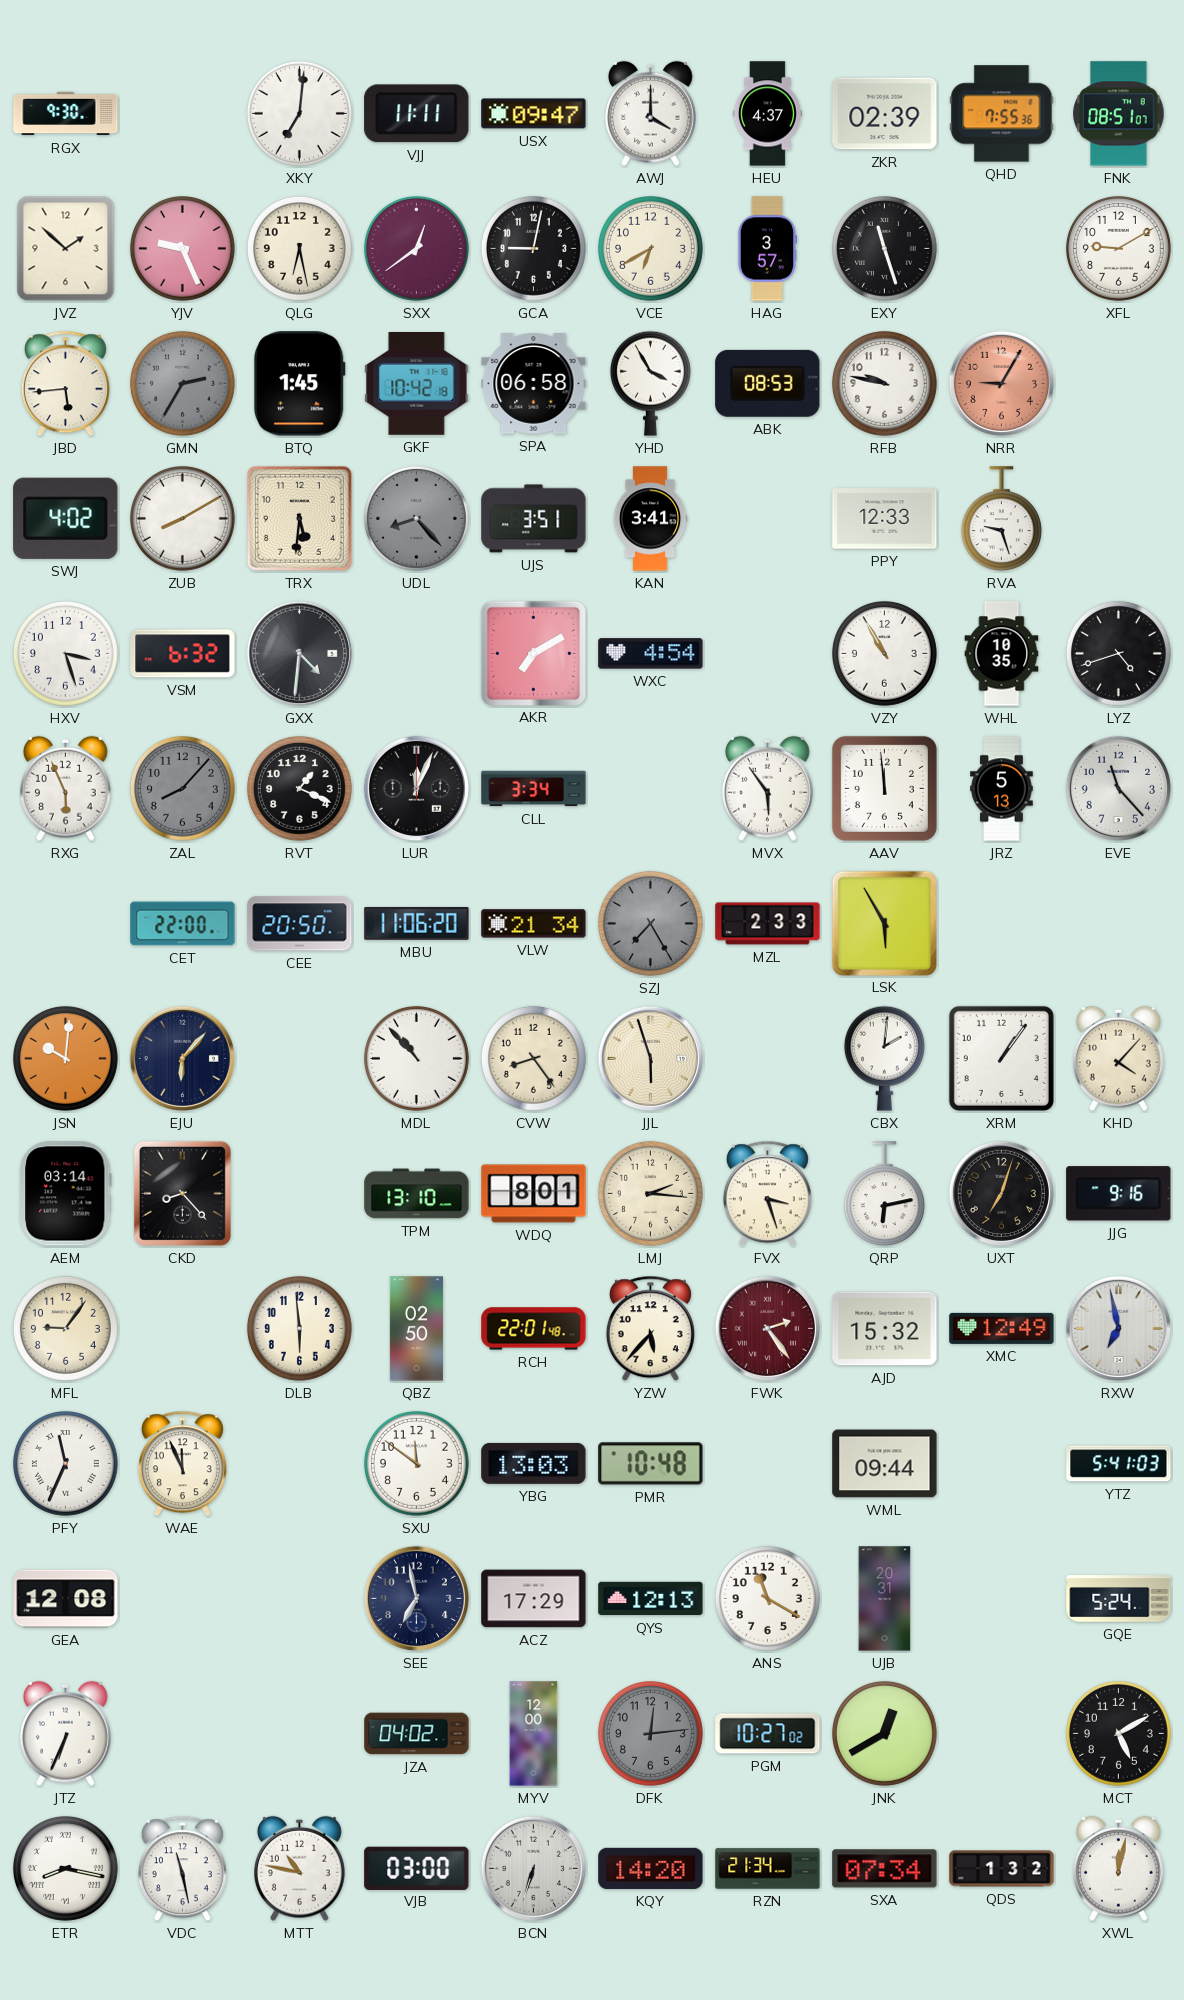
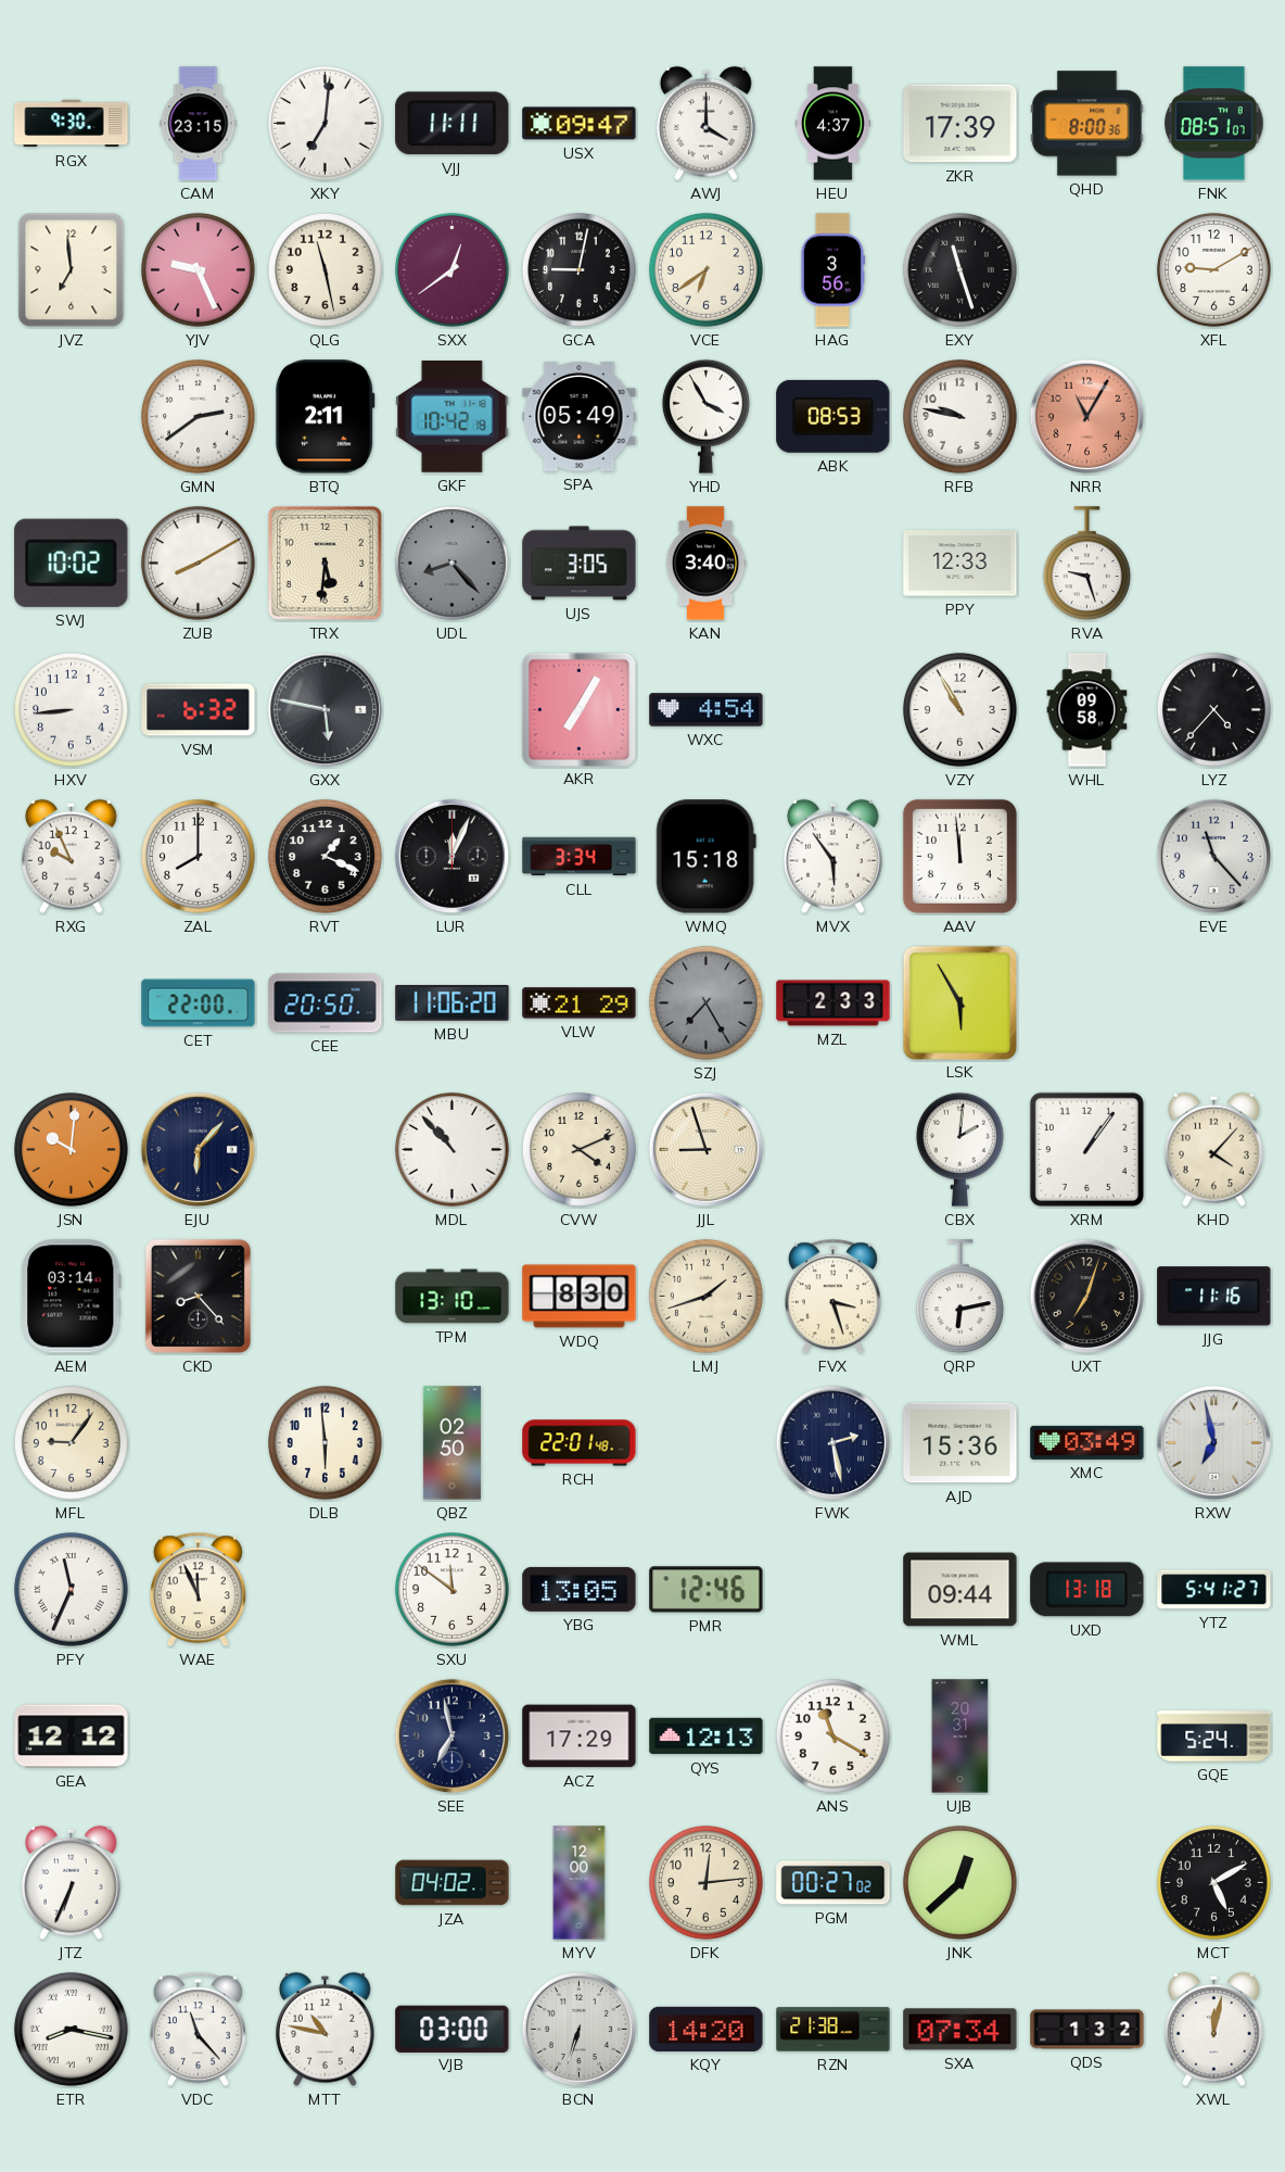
CAM: none -> 23:15 (199, 124)
ZKR: 02:39 -> 17:39 (960, 124)
QHD: 7:55 -> 8:00 (1087, 124)
JVZ: 1:52 -> 6:59 (72, 270)
QLG: 6:28 -> 11:28 (325, 269)
VCE: 6:40 -> 6:39 (705, 269)
HAG: 3:57 -> 3:56 (832, 270)
JBD: 5:44 -> none (65, 384)
GMN: 2:35 -> 2:39 (198, 416)
GMN dial: grey -> white (198, 416)
BTQ: 1:45 -> 2:11 (326, 417)
SPA: 06:58 -> 05:49 (580, 417)
NRR: 9:05 -> 11:05 (1086, 416)
SWJ: 4:02 -> 10:02 (72, 563)
UJS: 3:51 -> 3:05 (580, 564)
KAN: 3:41 -> 3:40 (705, 564)
HXV: 3:27 -> 8:44 (71, 709)
GXX: 4:31 -> 5:47 (325, 709)
AKR: 7:10 -> 7:05 (578, 709)
WHL: 10:35 -> 09:58 (1087, 710)
LYZ: 4:42 -> 4:37 (1213, 709)
RXG: 5:56 -> 9:56 (72, 856)
ZAL: 8:07 -> 8:00 (198, 856)
ZAL dial: grey -> white (198, 856)
WMQ: none -> 15:18 (705, 857)
JRZ: 5:13 -> none (1002, 789)
VLW: 21:34 -> 21:29 (580, 1003)
CVW: 8:24 -> 4:11 (578, 1149)
JJL: 5:57 -> 8:57 (705, 1149)
WDQ: 8:01 -> 8:30 (580, 1297)
LMJ: 2:16 -> 1:42 (705, 1296)
JJG: 9:16 -> 11:16 (1214, 1297)
YZW: 5:37 -> none (650, 1329)
FWK: 2:24 -> 2:28 (832, 1442)
FWK dial: burgundy -> navy (832, 1442)
AJD: 15:32 -> 15:36 (960, 1443)
XMC: 12:49 -> 03:49 (1087, 1442)
YBG: 13:03 -> 13:05 (580, 1589)
PMR: 10:48 -> 12:46 (707, 1590)
UXD: none -> 13:18 (1087, 1590)
YTZ: 5:41:03 -> 5:41:27 (1214, 1590)
GEA: 12:08 -> 12:12 (72, 1737)
DFK dial: grey -> cream (705, 1882)
PGM: 10:27 -> 00:27 (834, 1883)
JNK: 12:40 -> 12:38 (959, 1882)
VDC: 11:28 -> 11:23 (198, 2030)
RZN: 21:34 -> 21:38 (834, 2030)
